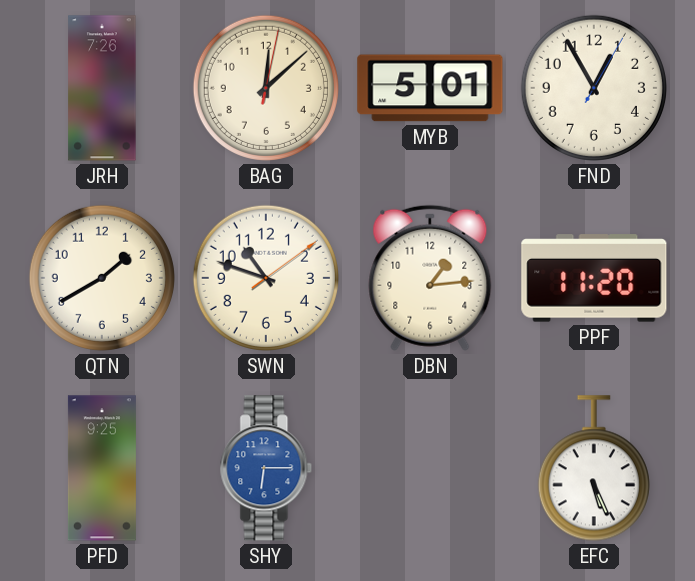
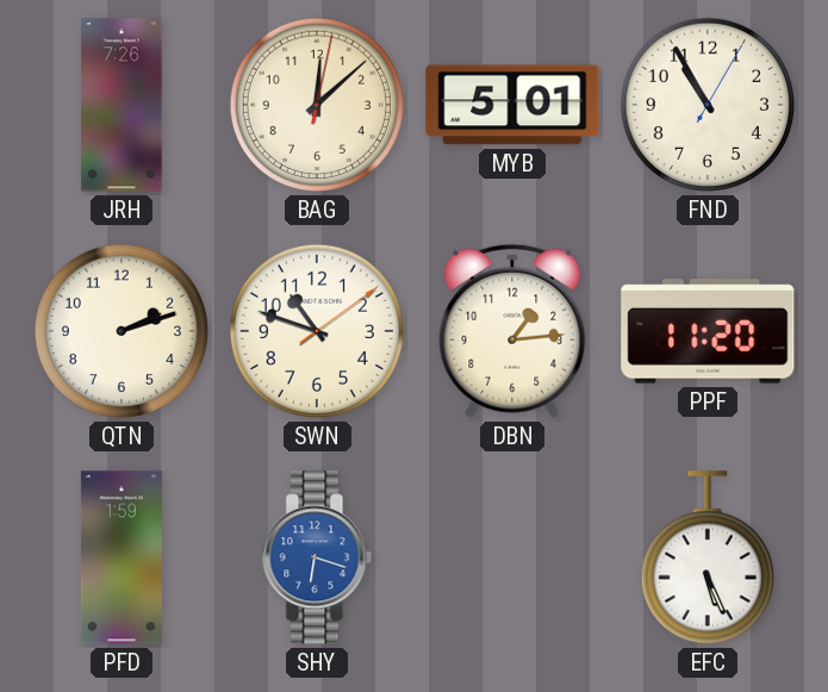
FND: 12:55 -> 10:55 (708, 105)
QTN: 1:40 -> 2:12 (122, 331)
PFD: 9:25 -> 1:59 (122, 557)
SHY: 6:15 -> 6:18 (317, 557)
